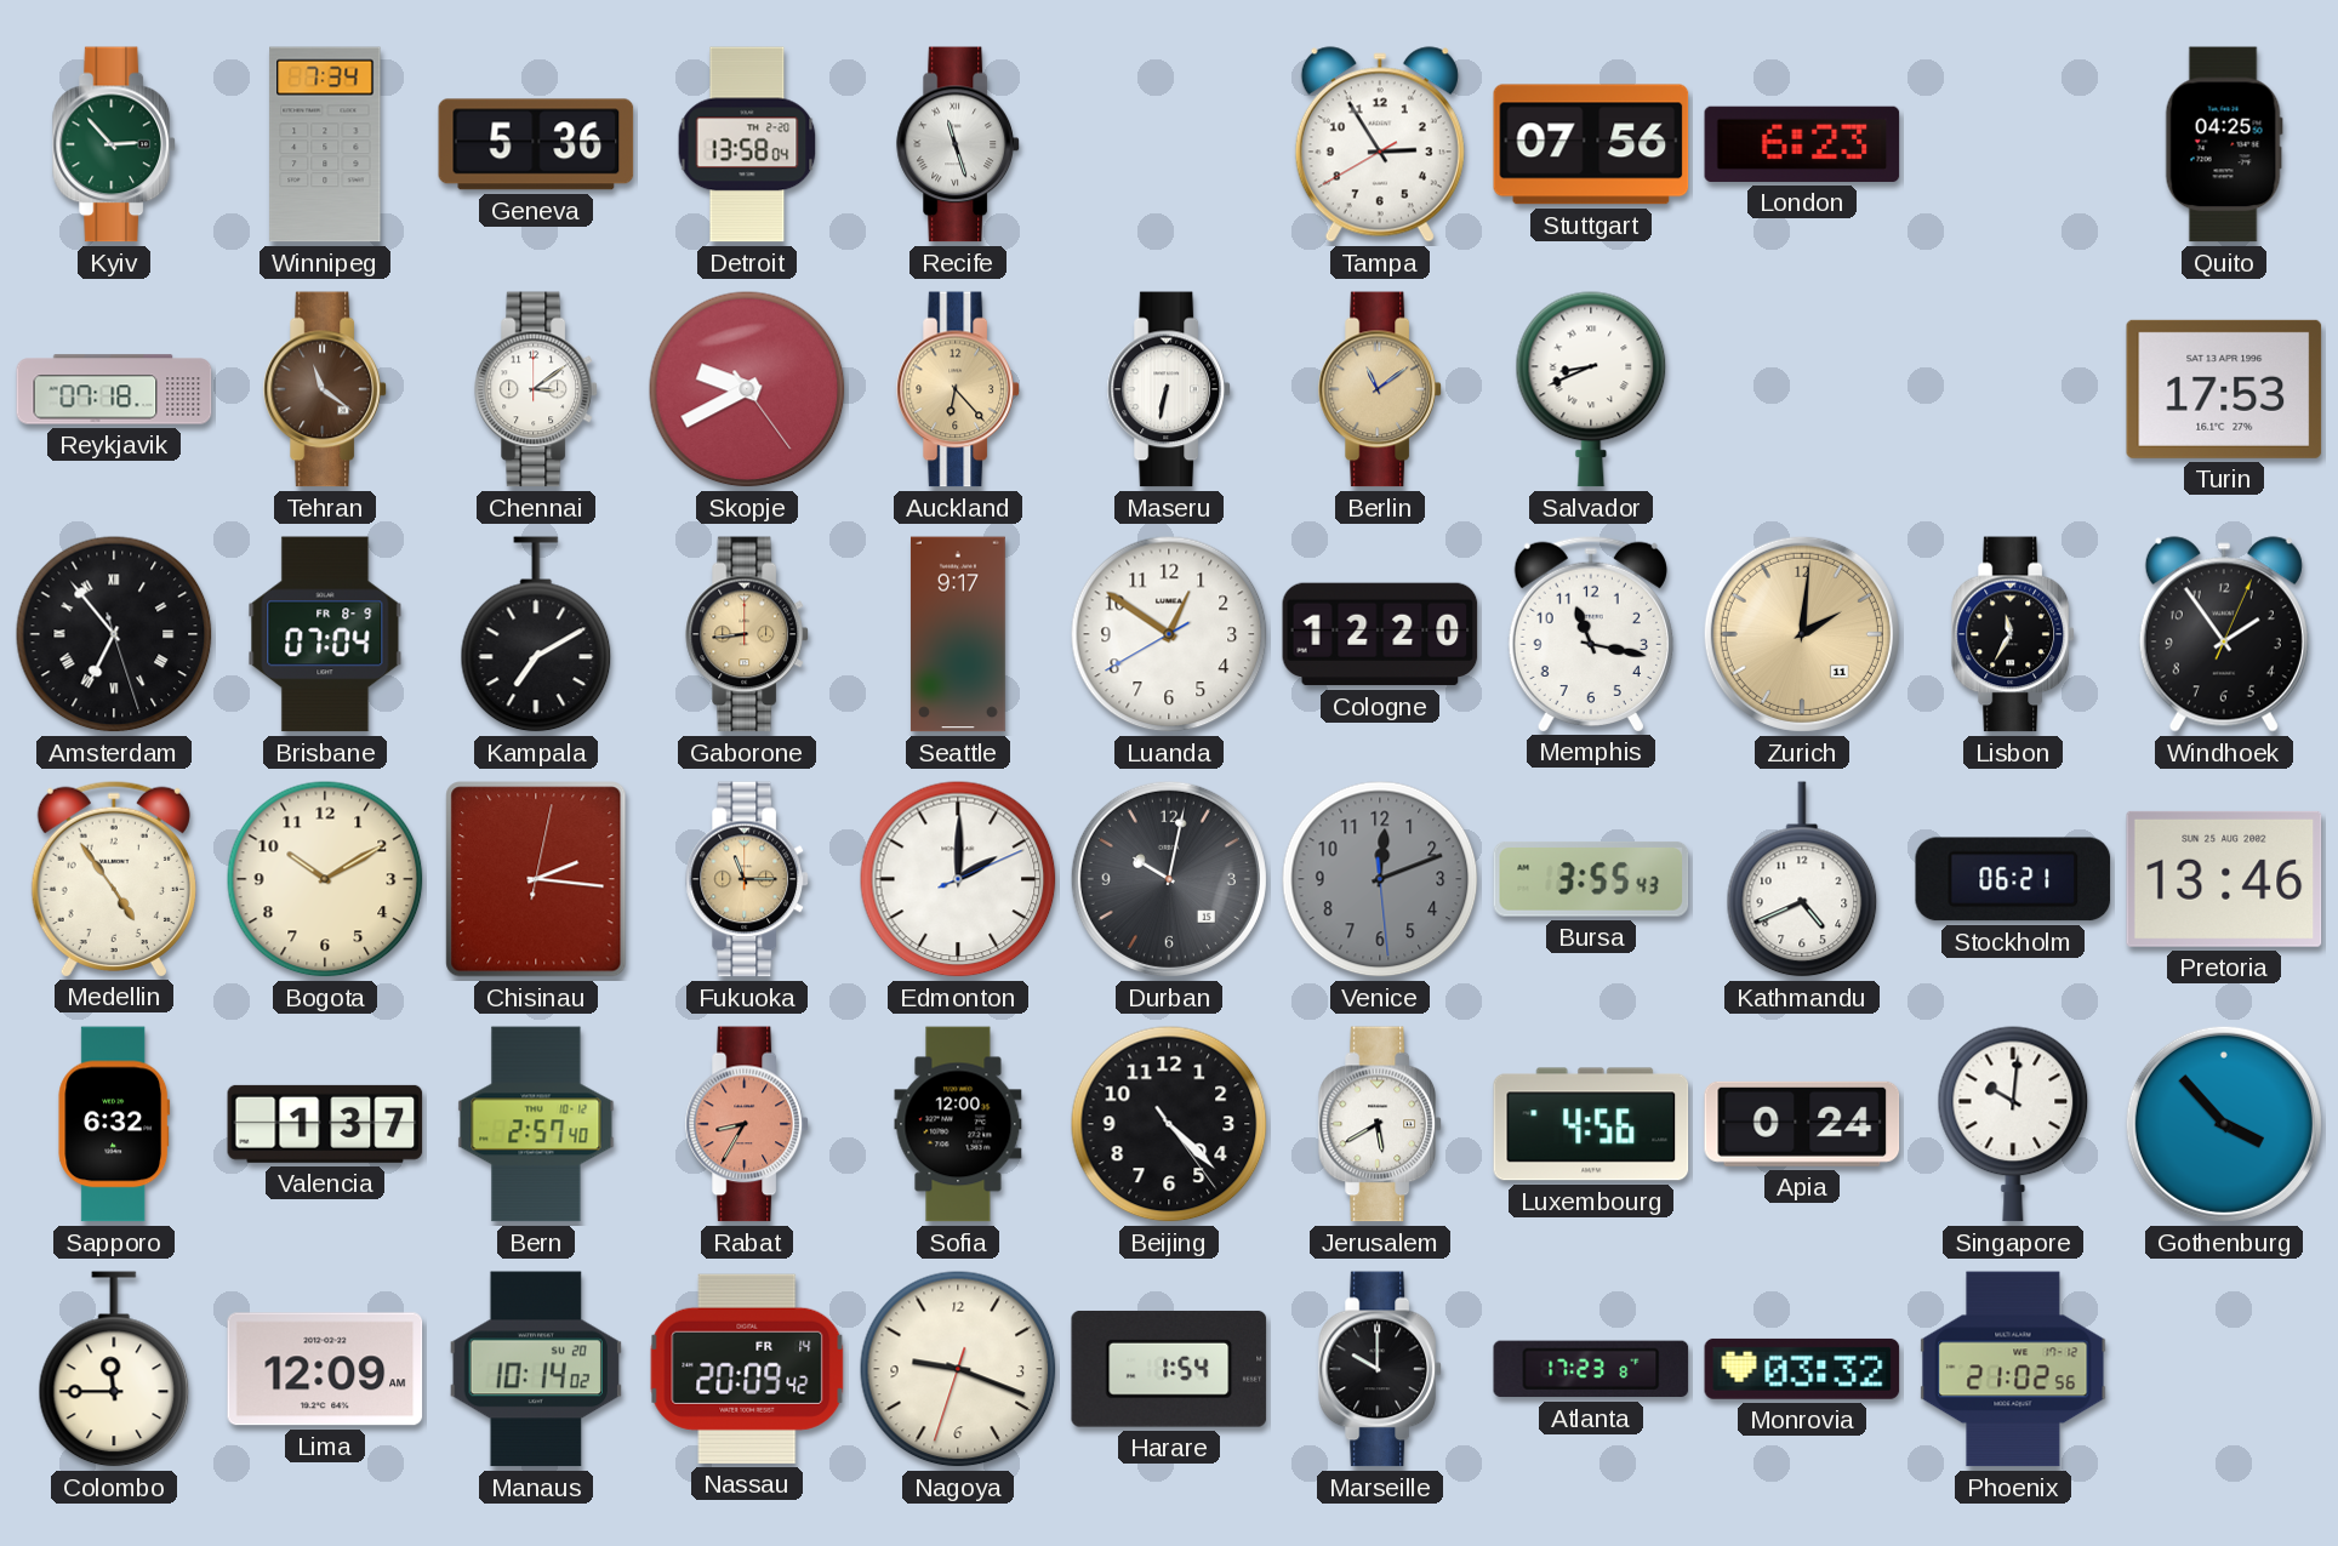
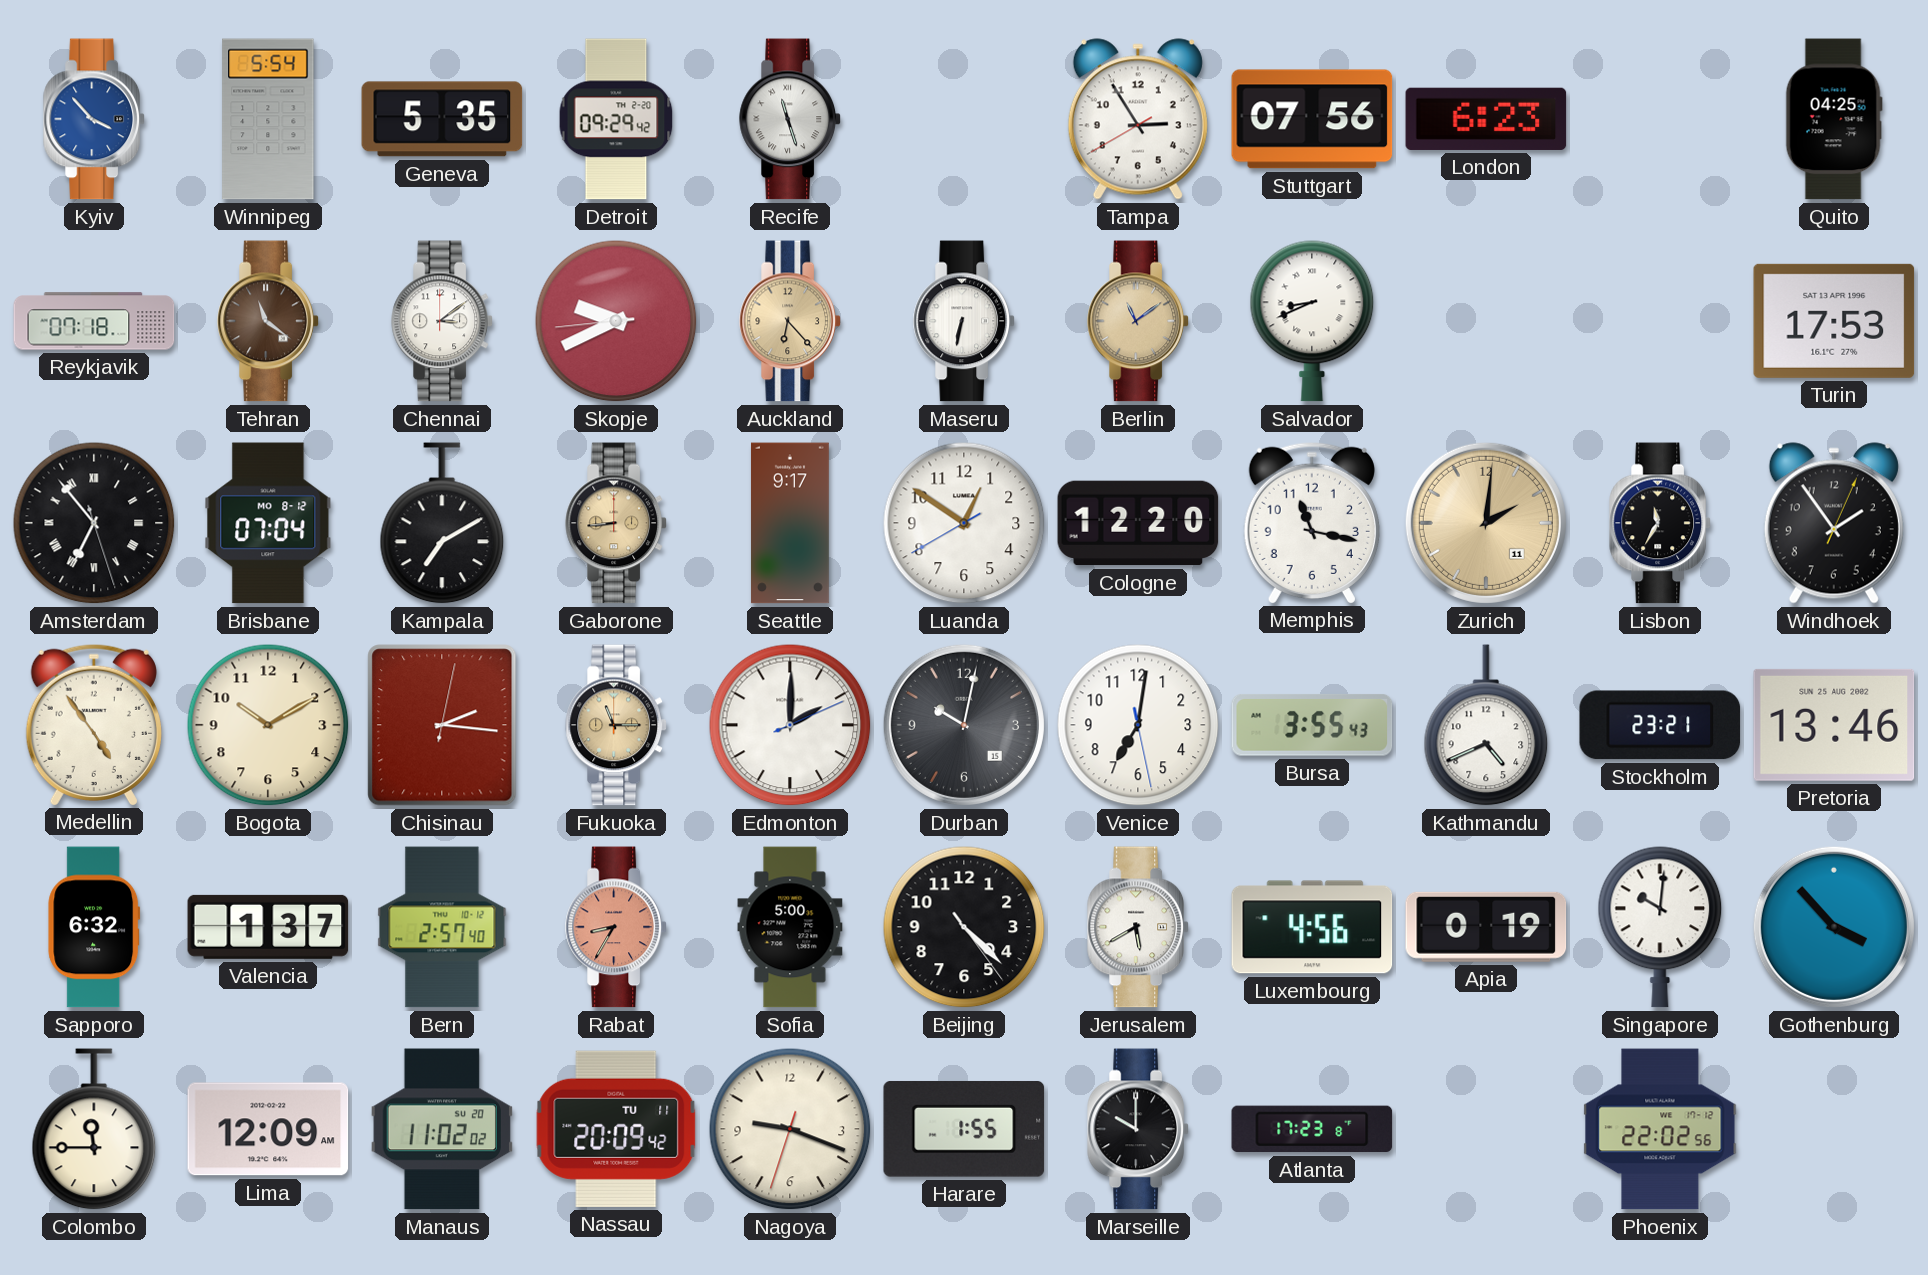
Kyiv: 2:53 -> 3:53 (94, 119)
Kyiv dial: green -> blue (94, 119)
Winnipeg: 7:34 -> 5:54 (268, 119)
Geneva: 5:36 -> 5:35 (442, 119)
Detroit: 13:58 -> 09:29 (616, 119)
Skopje: 9:40:24 -> 9:40:44 (616, 321)
Brisbane date: FR 8-9 -> MO 8-12 (268, 523)
Venice: 12:11 -> 7:01 (1138, 725)
Venice dial: grey -> white (1138, 725)
Stockholm: 06:21 -> 23:21 (1660, 725)
Sofia: 12:00 -> 5:00 (790, 927)
Apia: 0:24 -> 0:19 (1486, 927)
Manaus: 10:14 -> 11:02 (441, 1129)
Nassau date: FR 14 -> TU 11 (616, 1129)
Harare: 1:54 -> 1:55 (964, 1129)
Monrovia: 03:32 -> none (1802, 1369)
Phoenix: 21:02 -> 22:02 (1660, 1129)
